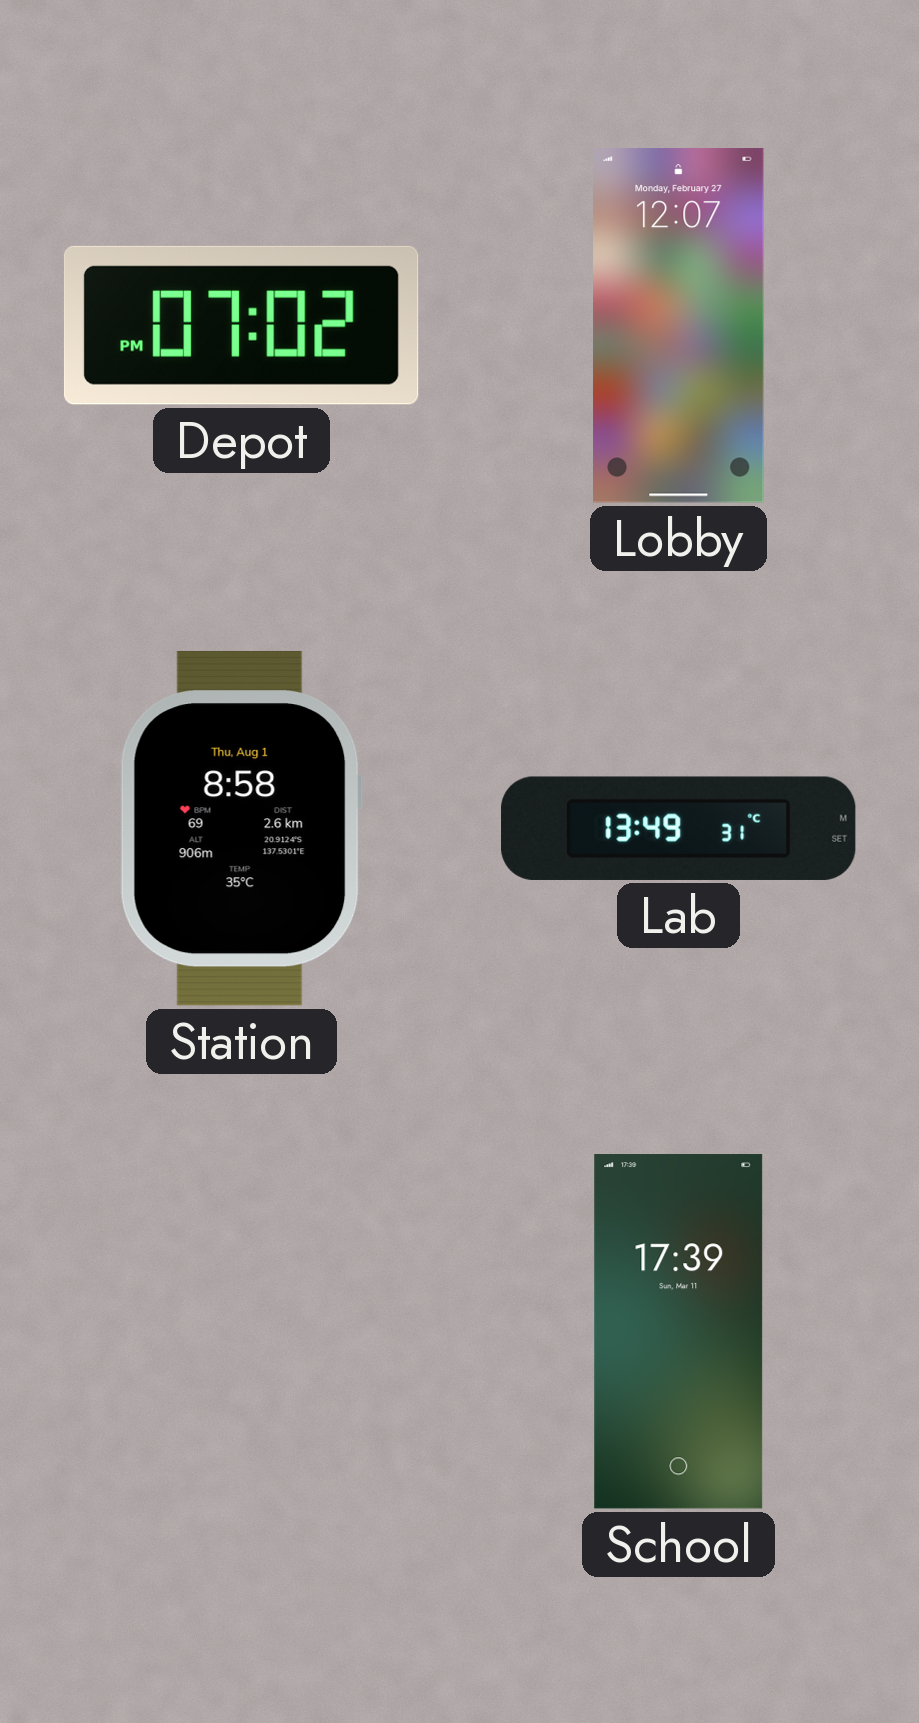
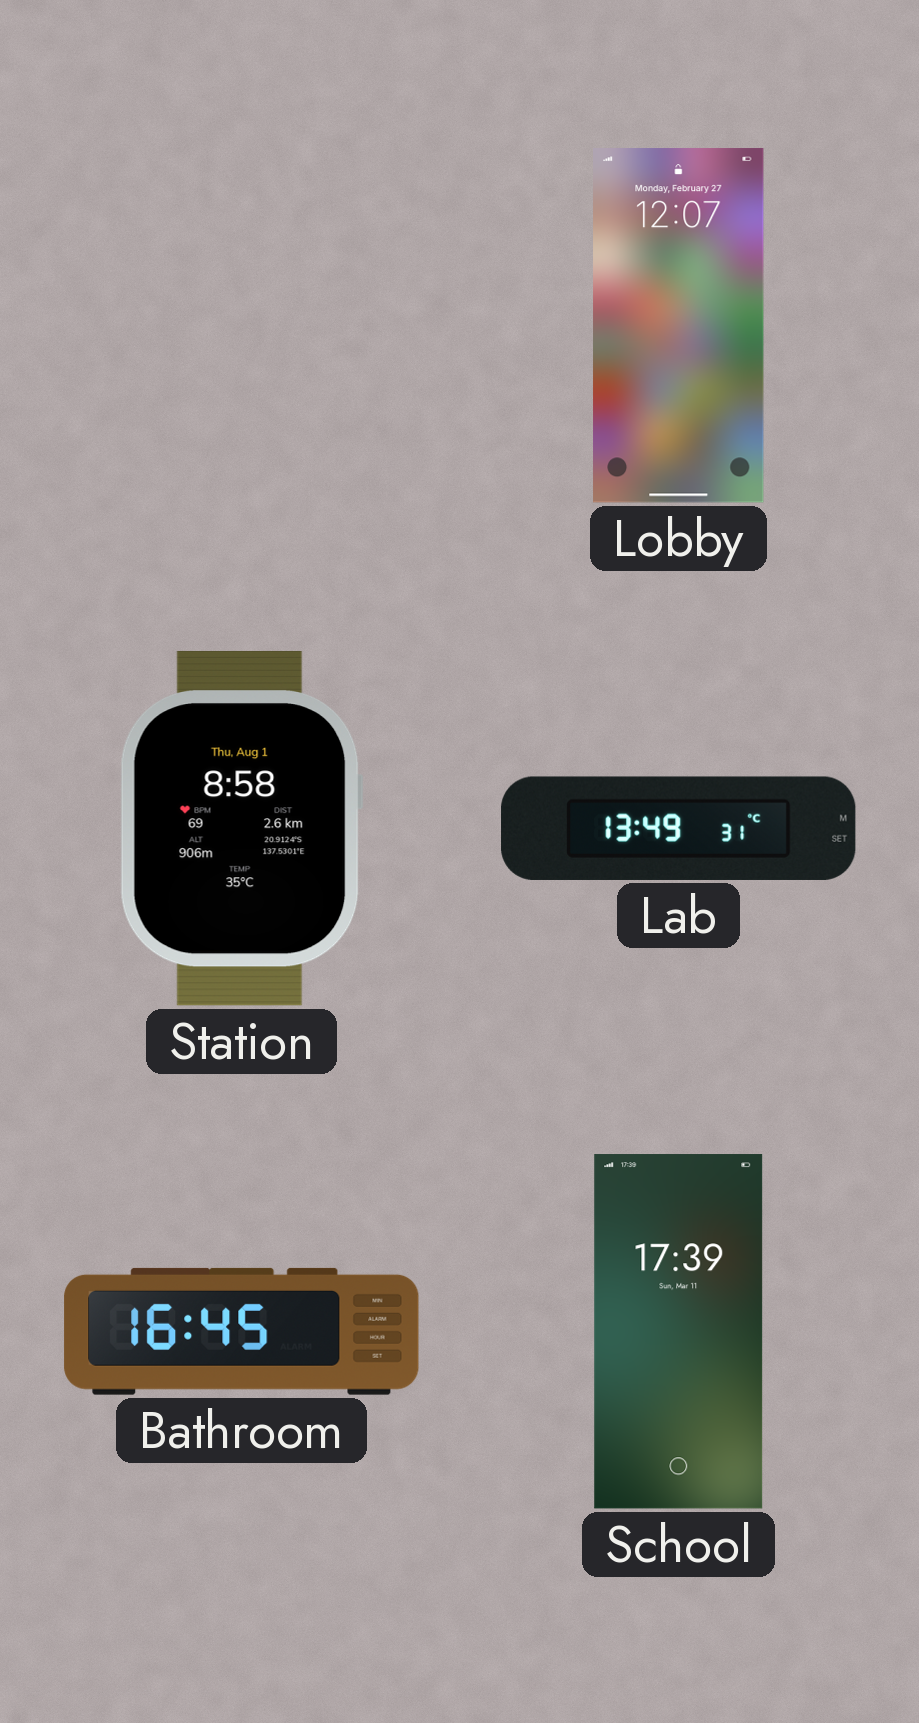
Depot: 07:02 -> none (241, 325)
Bathroom: none -> 16:45 (242, 1331)
